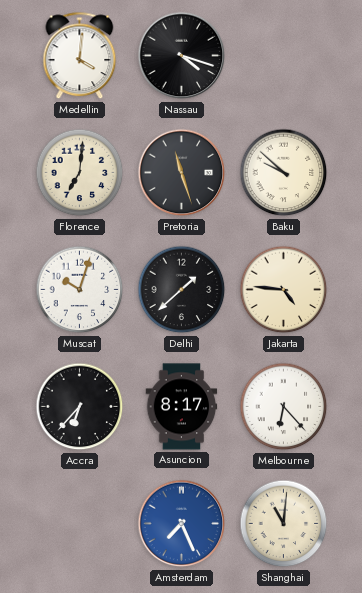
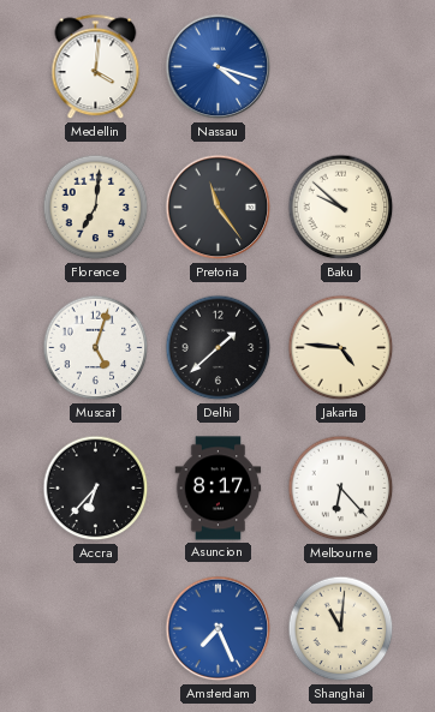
Nassau dial: black -> blue (219, 67)
Pretoria: 11:27 -> 11:24 (219, 208)
Muscat: 10:03 -> 5:03 (96, 348)
